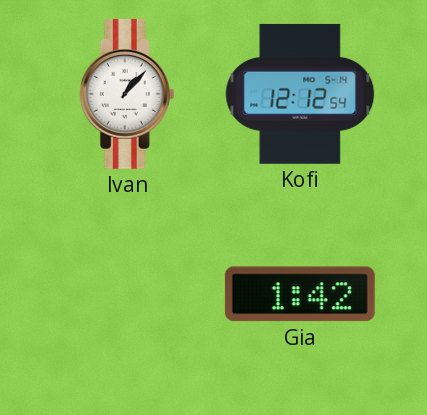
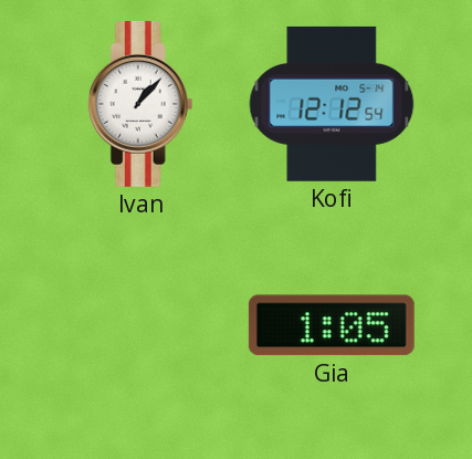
Gia: 1:42 -> 1:05 (332, 325)
